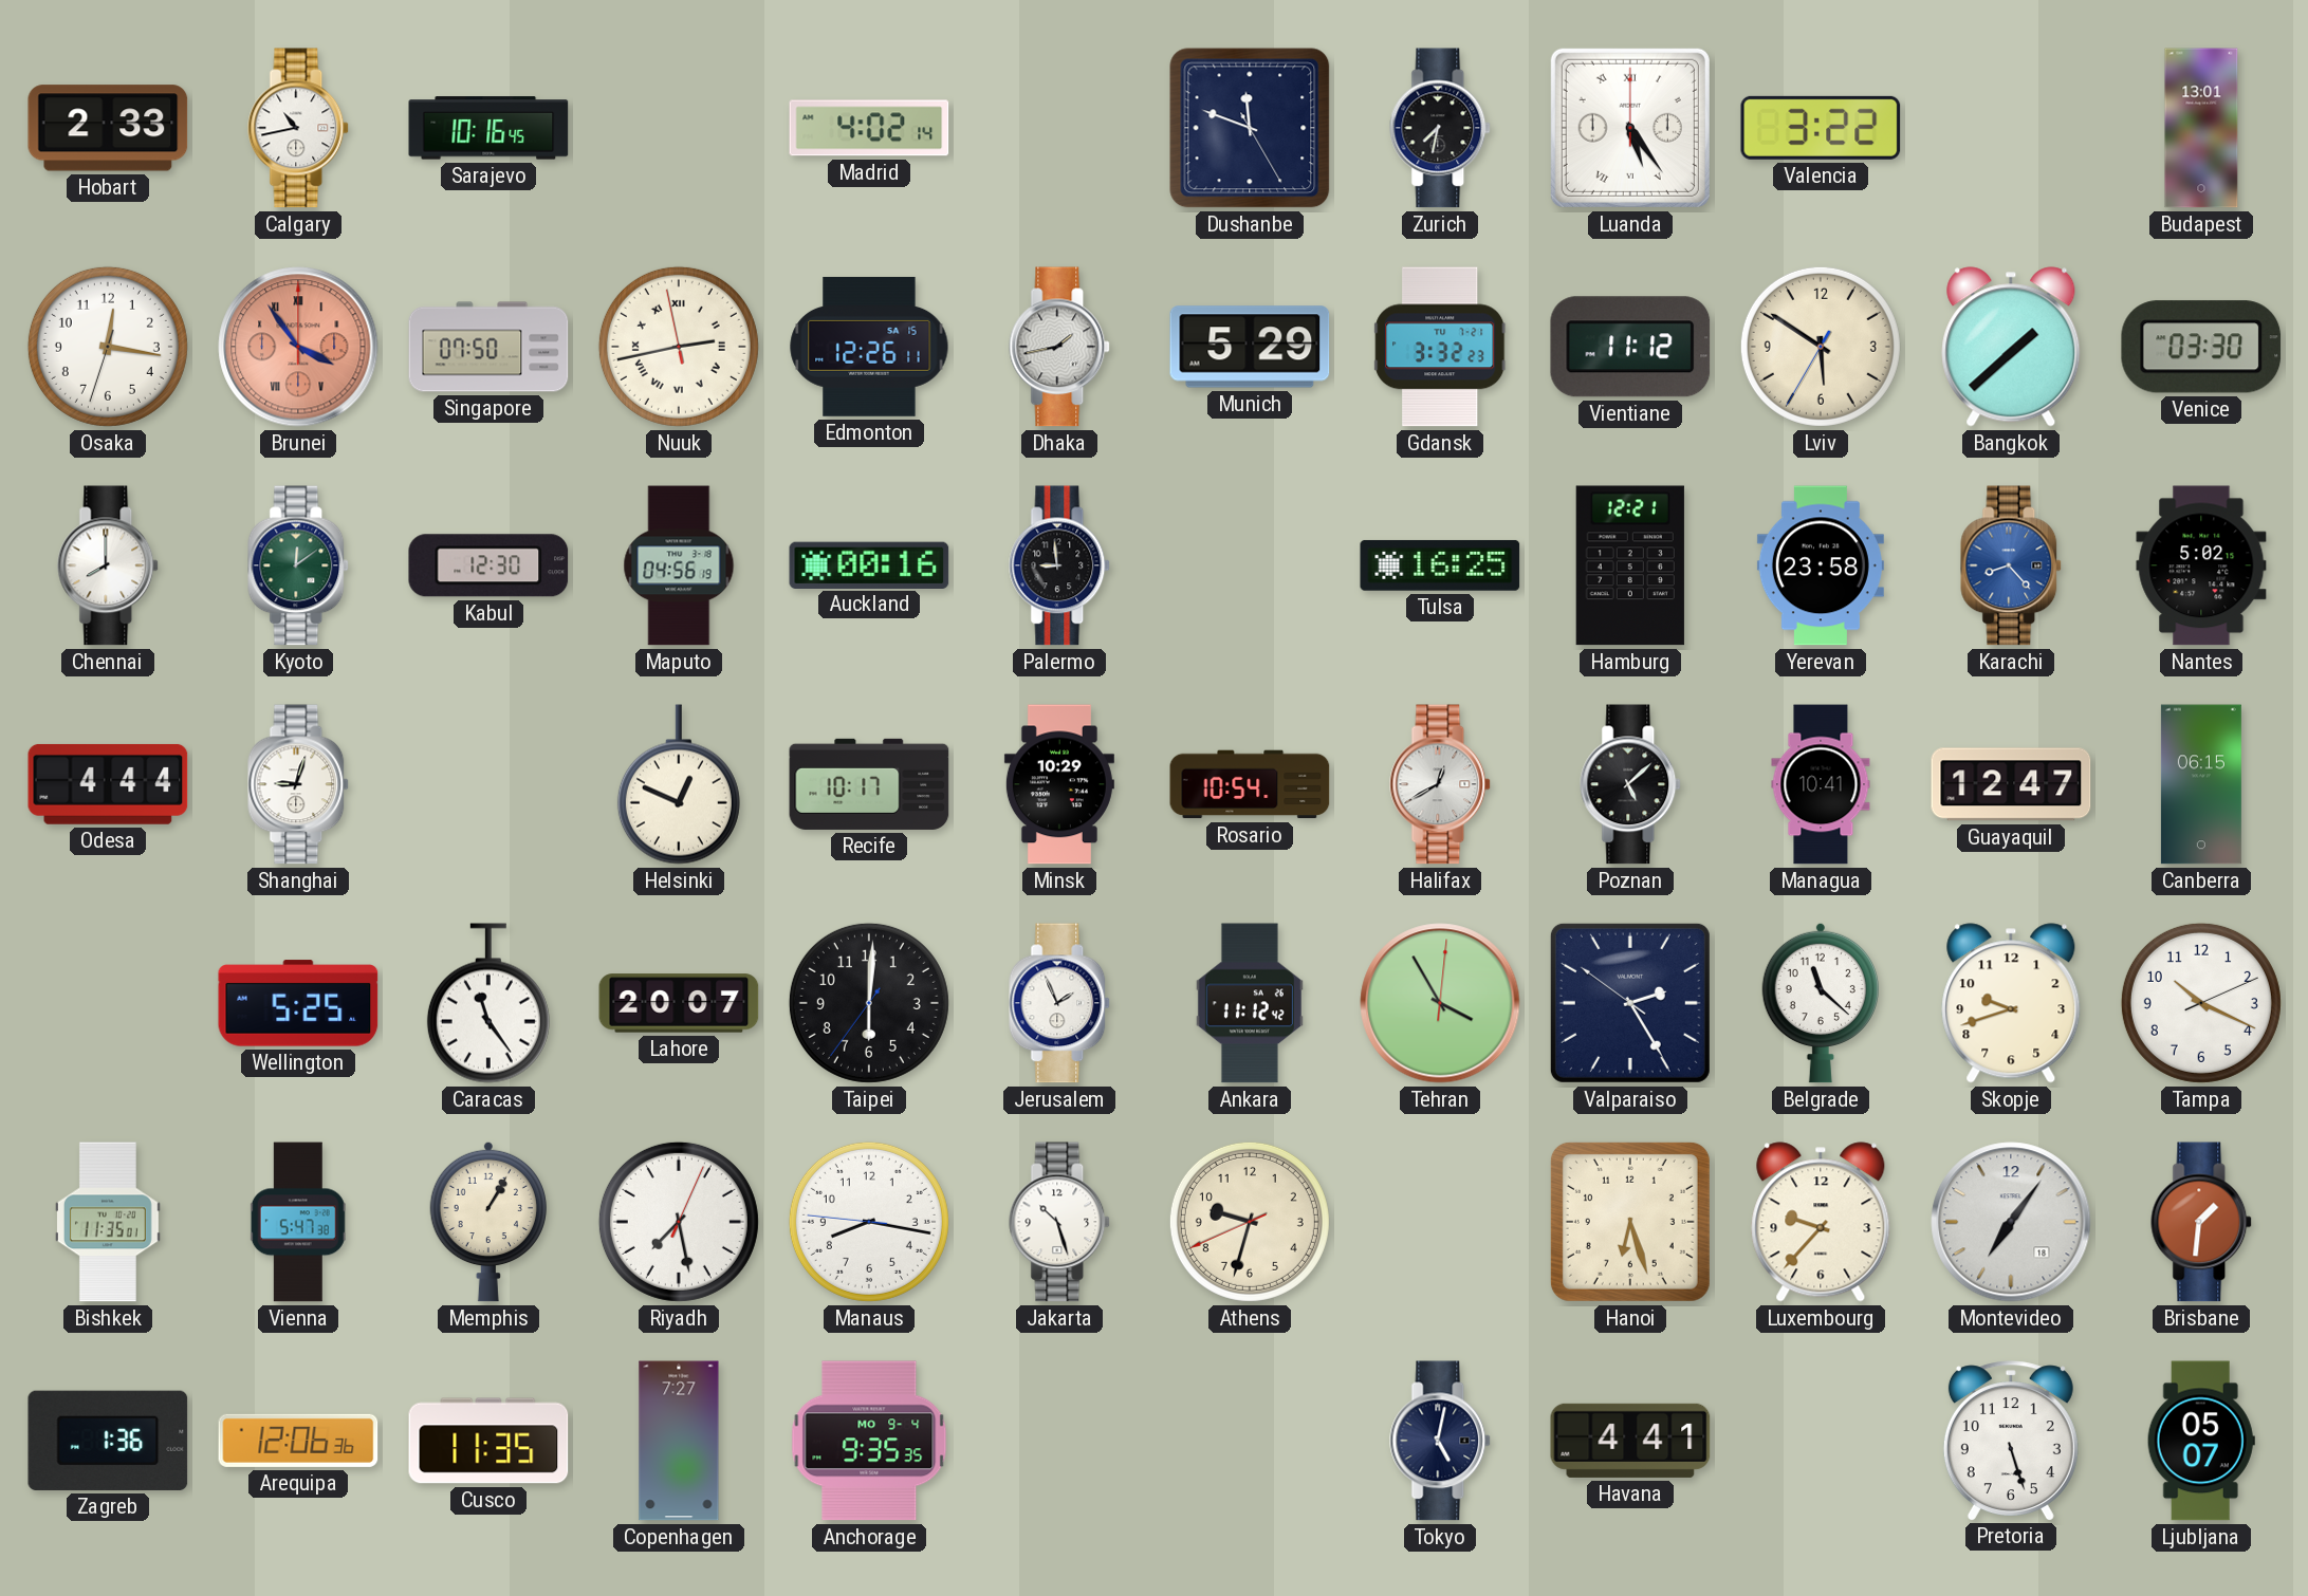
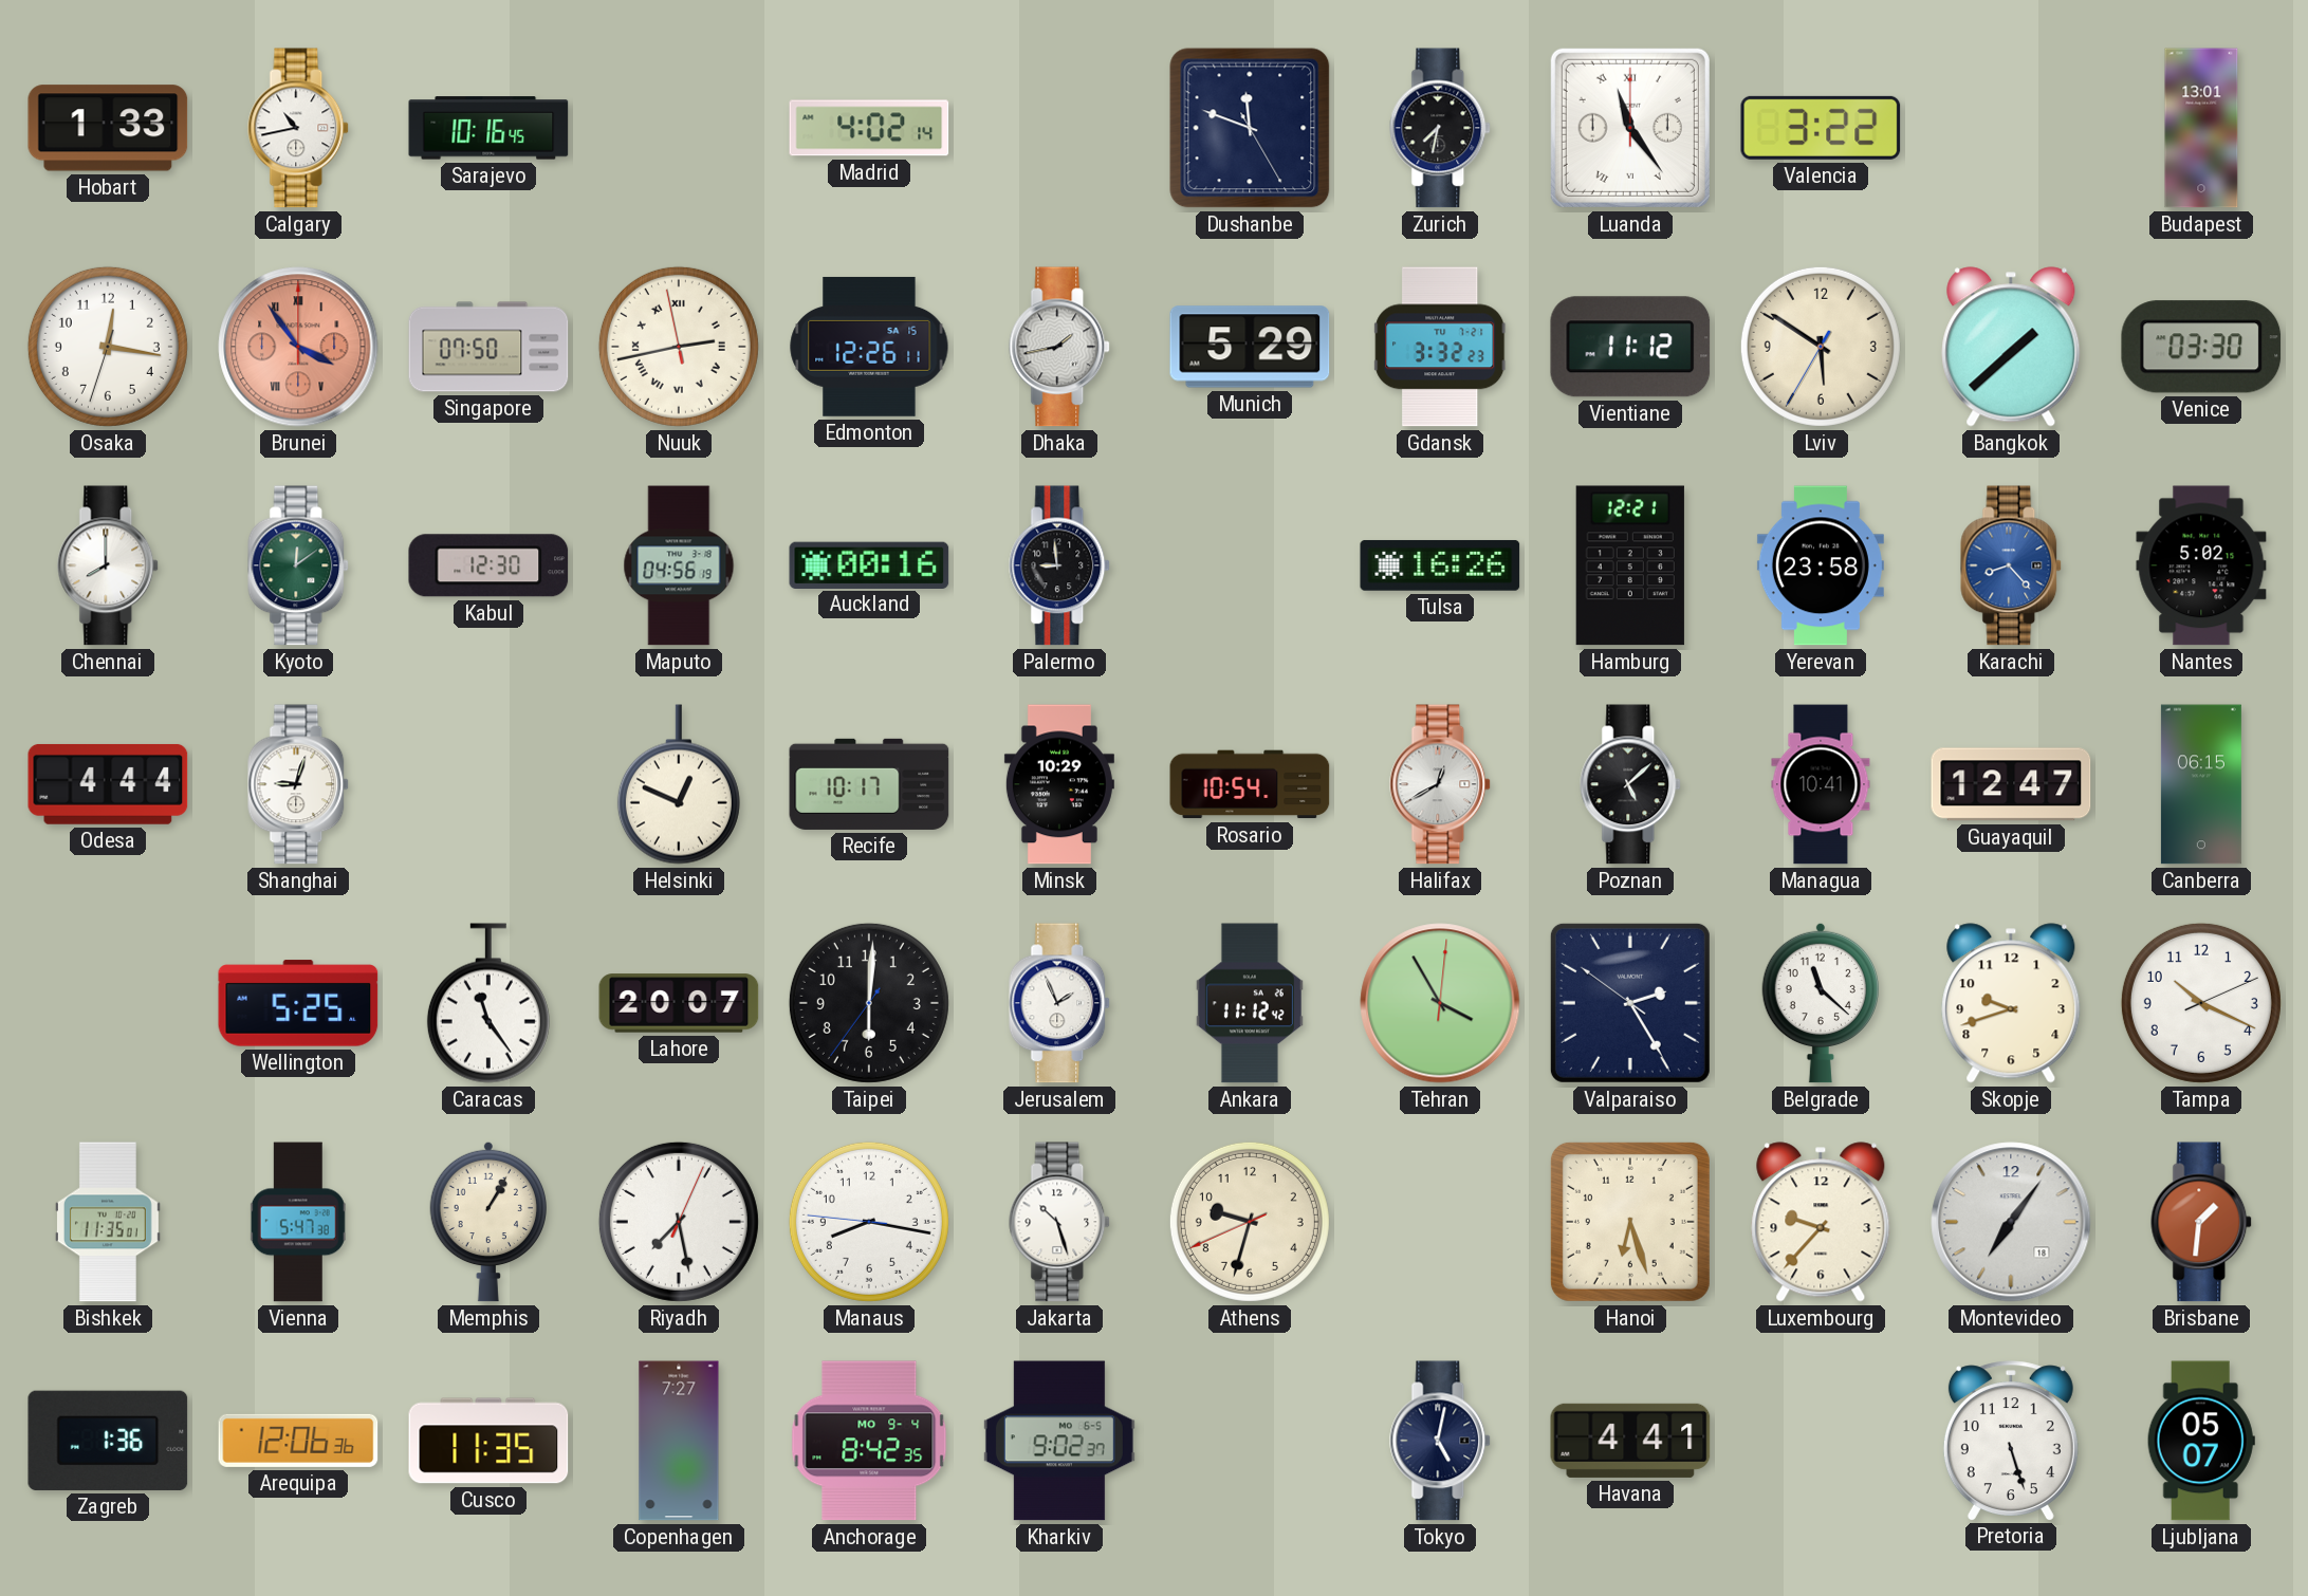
Hobart: 2:33 -> 1:33 (108, 128)
Luanda: 5:24 -> 11:24 (1630, 128)
Tulsa: 16:25 -> 16:26 (1440, 565)
Anchorage: 9:35 -> 8:42 (869, 1441)
Kharkiv: none -> 9:02 (1059, 1441)
